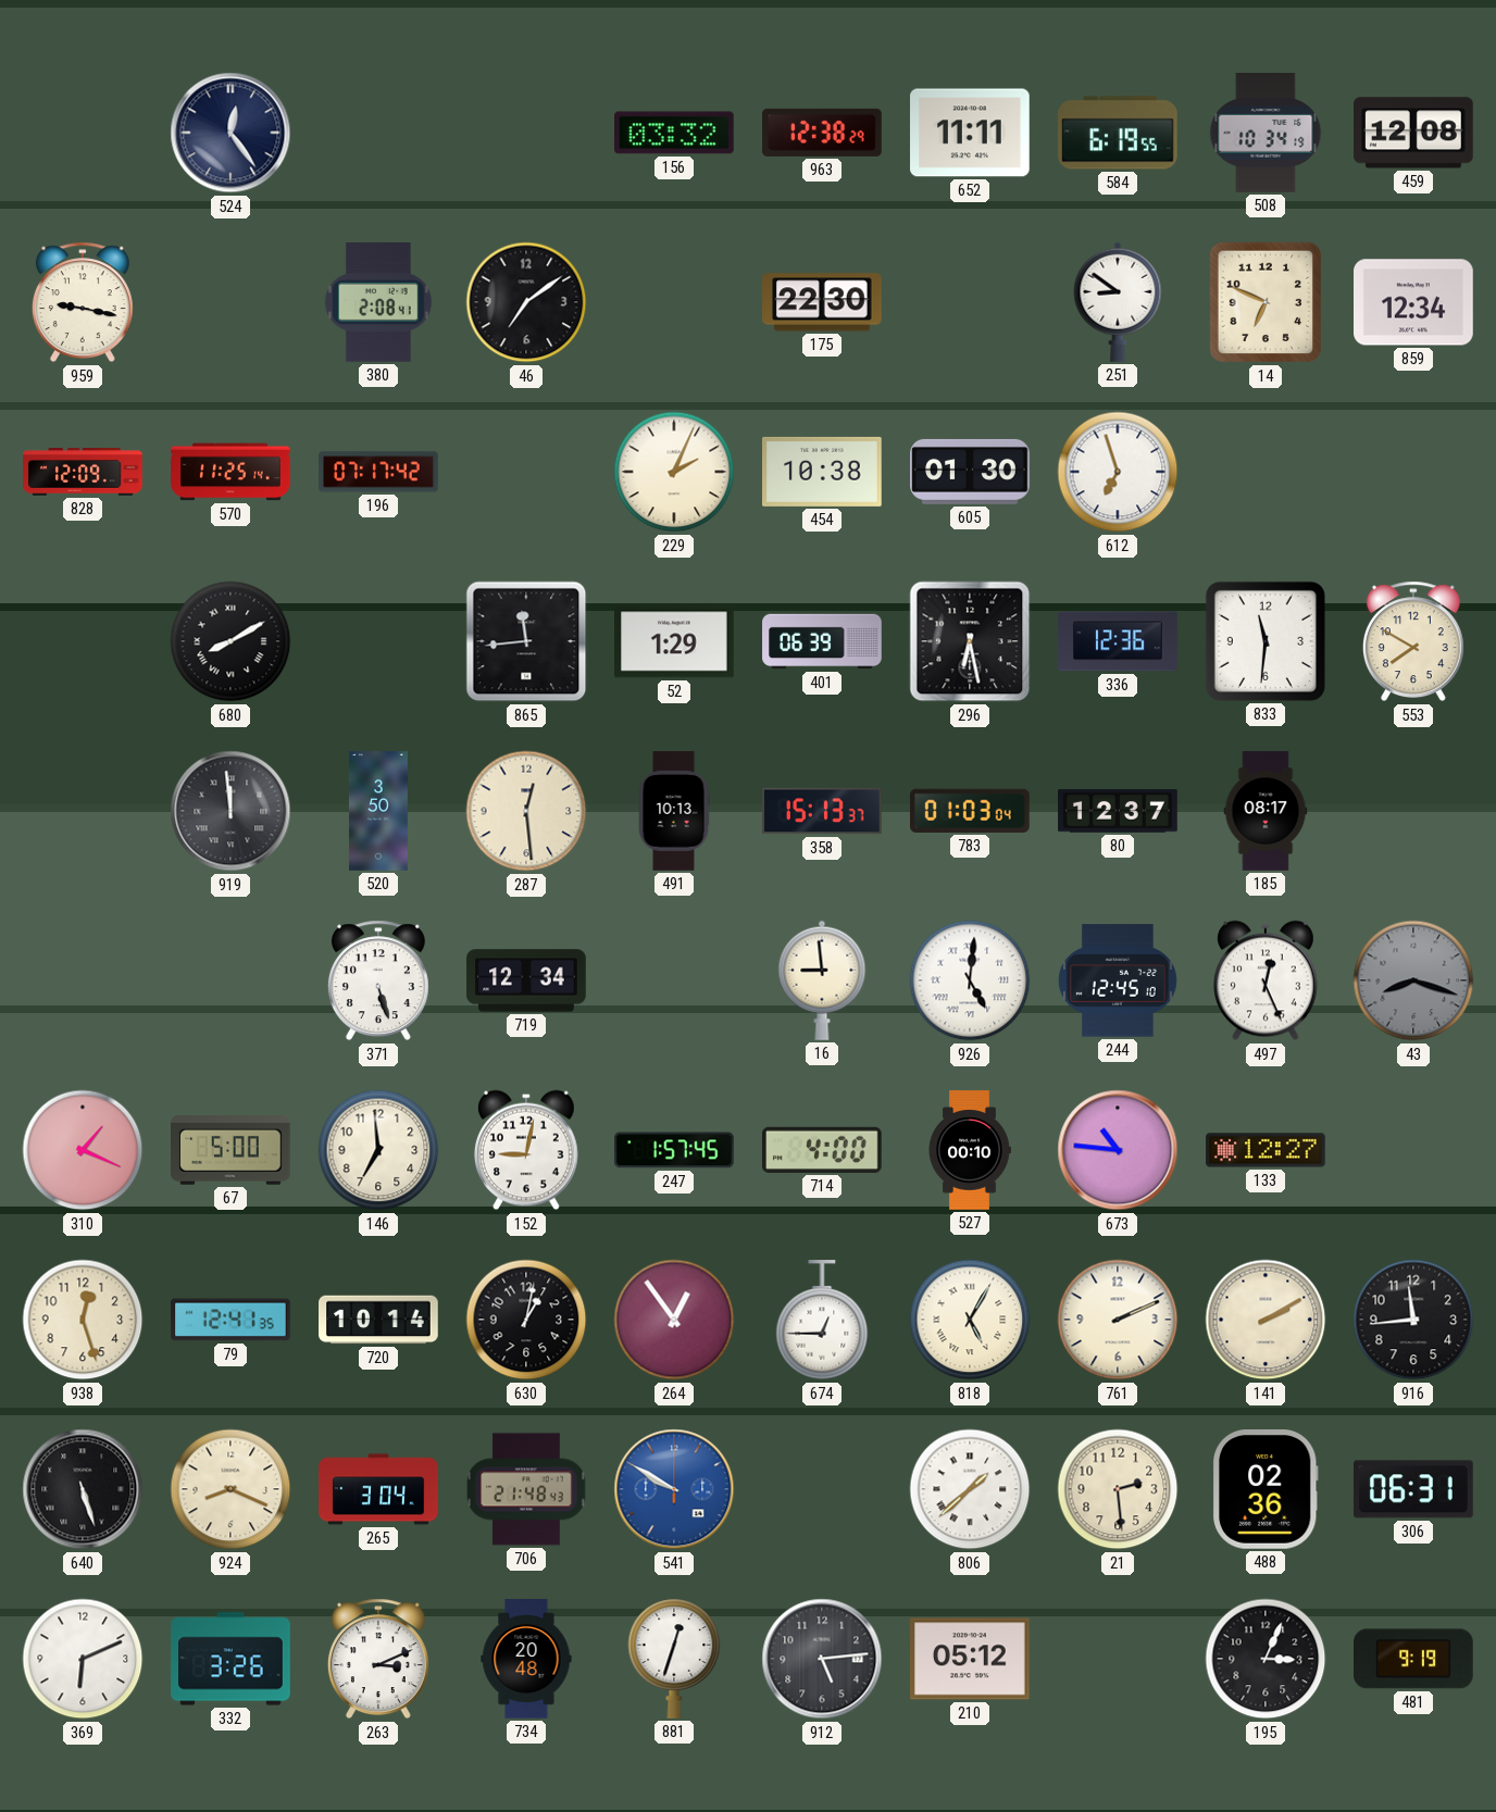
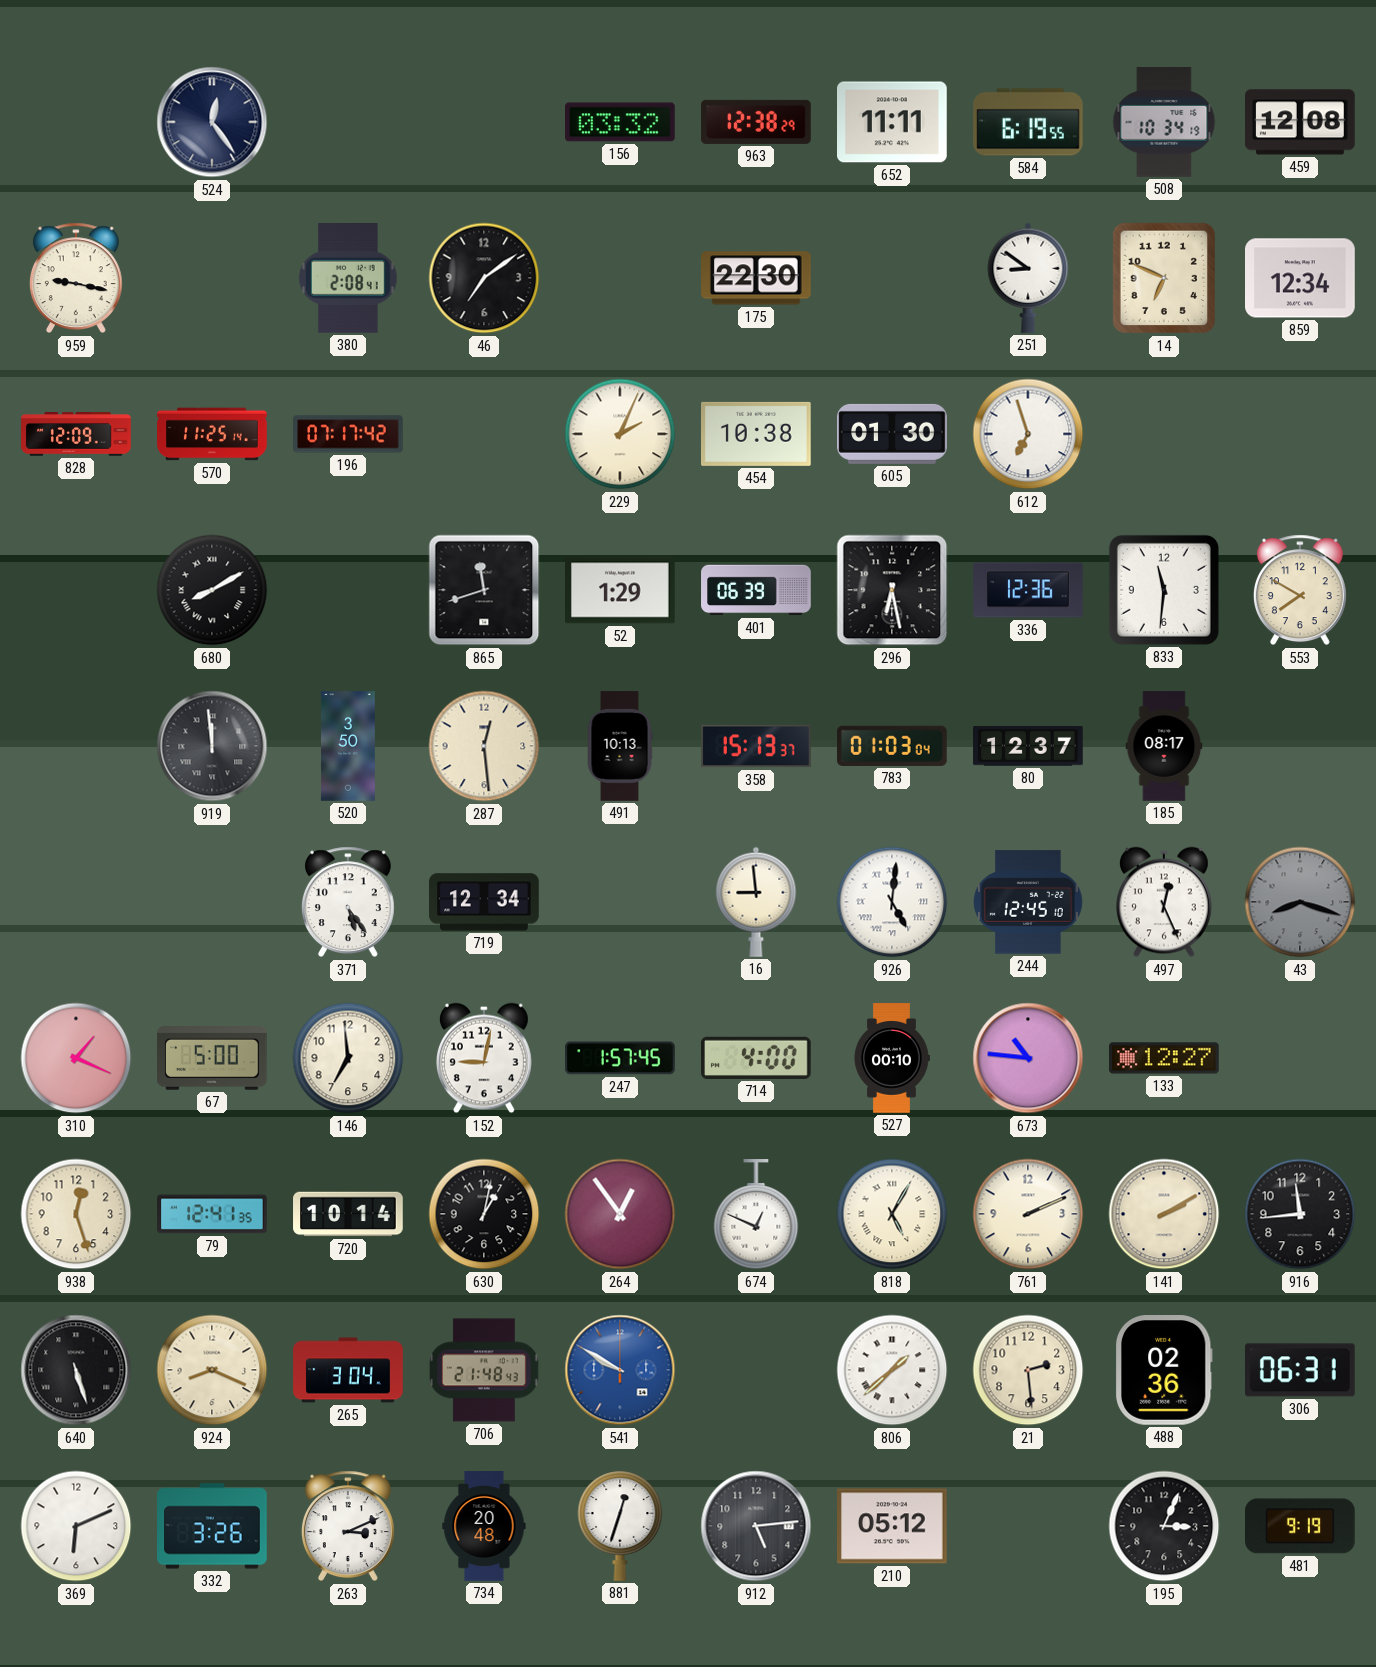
865: 11:44 -> 11:42 (484, 590)
371: 5:27 -> 5:24 (348, 902)
674: 12:45 -> 12:49 (756, 1215)
